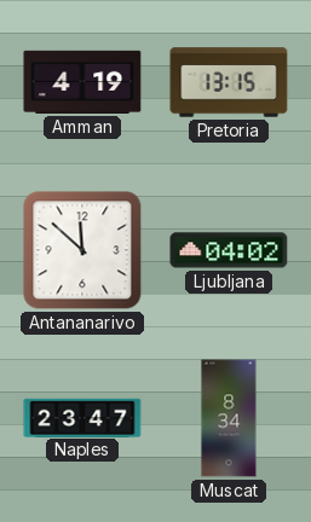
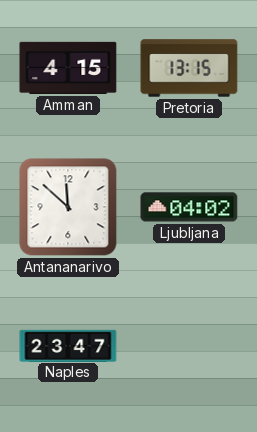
Amman: 4:19 -> 4:15 (68, 68)
Muscat: 8:34 -> none (229, 418)
